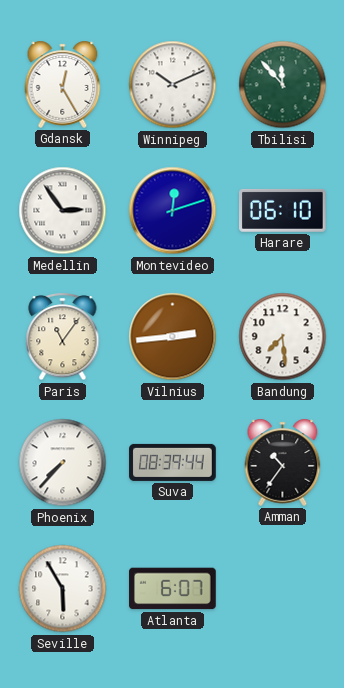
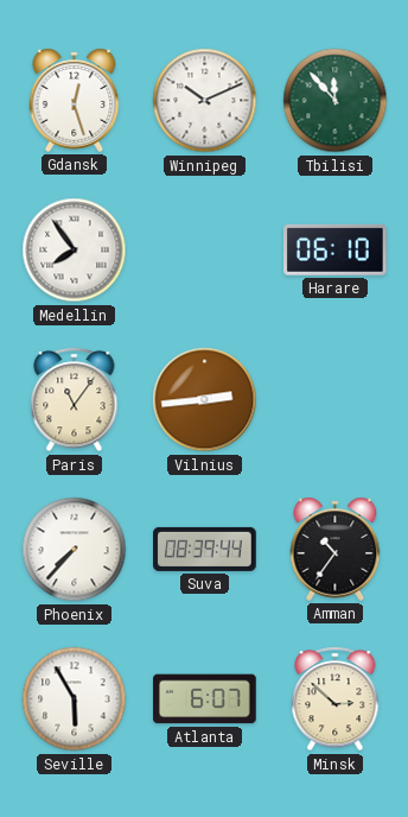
Gdansk: 12:25 -> 12:27 (75, 100)
Medellin: 2:54 -> 7:54 (75, 251)
Montevideo: 12:12 -> none (173, 211)
Bandung: 7:29 -> none (283, 337)
Minsk: none -> 2:52 (336, 699)
